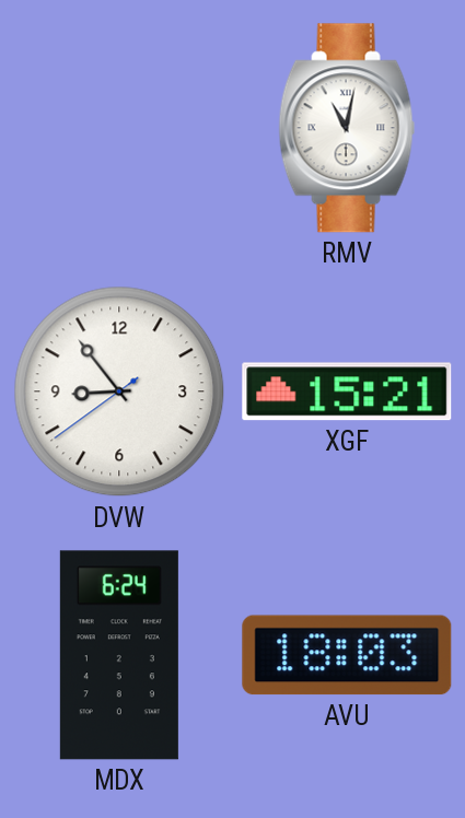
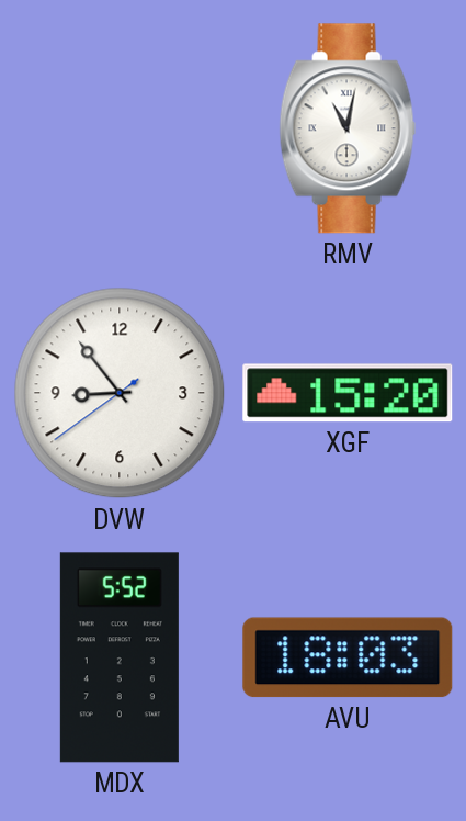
XGF: 15:21 -> 15:20 (348, 393)
MDX: 6:24 -> 5:52 (120, 657)
